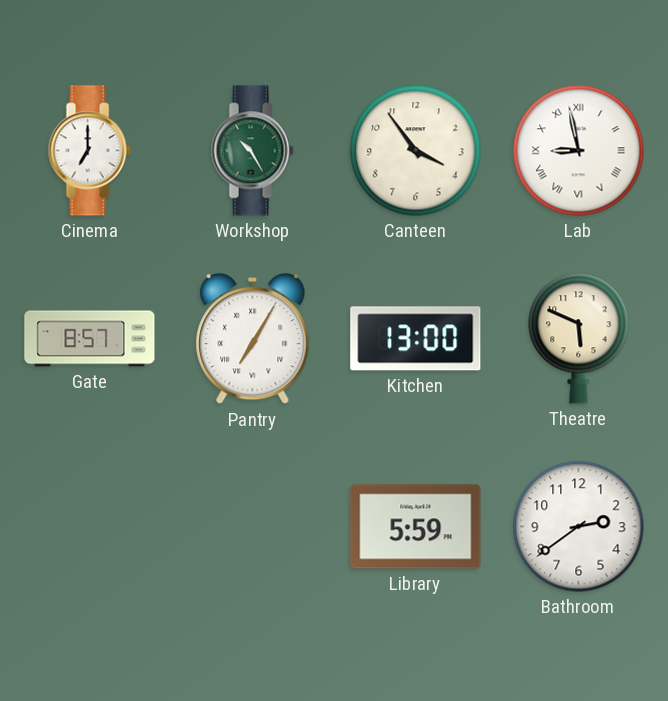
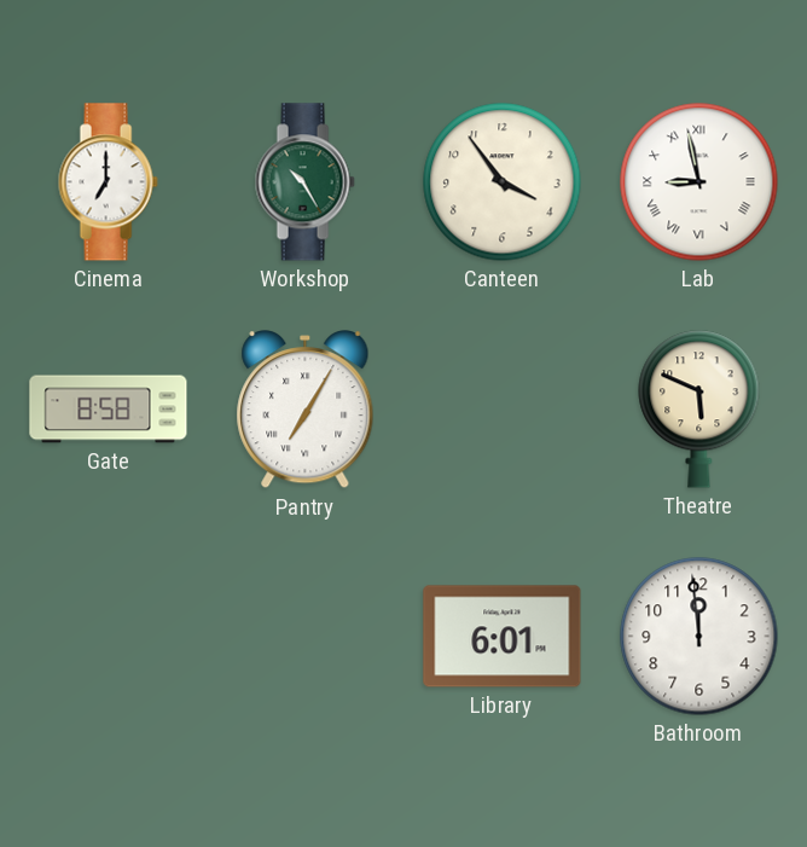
Gate: 8:57 -> 8:58 (109, 410)
Kitchen: 13:00 -> none (416, 339)
Library: 5:59 -> 6:01 (503, 637)
Bathroom: 2:39 -> 11:59 (699, 637)
